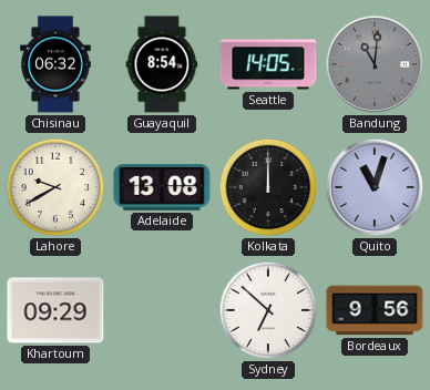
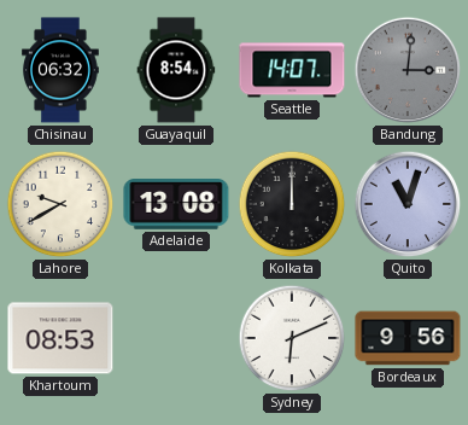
Seattle: 14:05 -> 14:07 (292, 70)
Bandung: 11:01 -> 3:01 (408, 70)
Khartoum: 09:29 -> 08:53 (60, 338)
Sydney: 6:52 -> 6:11 (292, 338)
